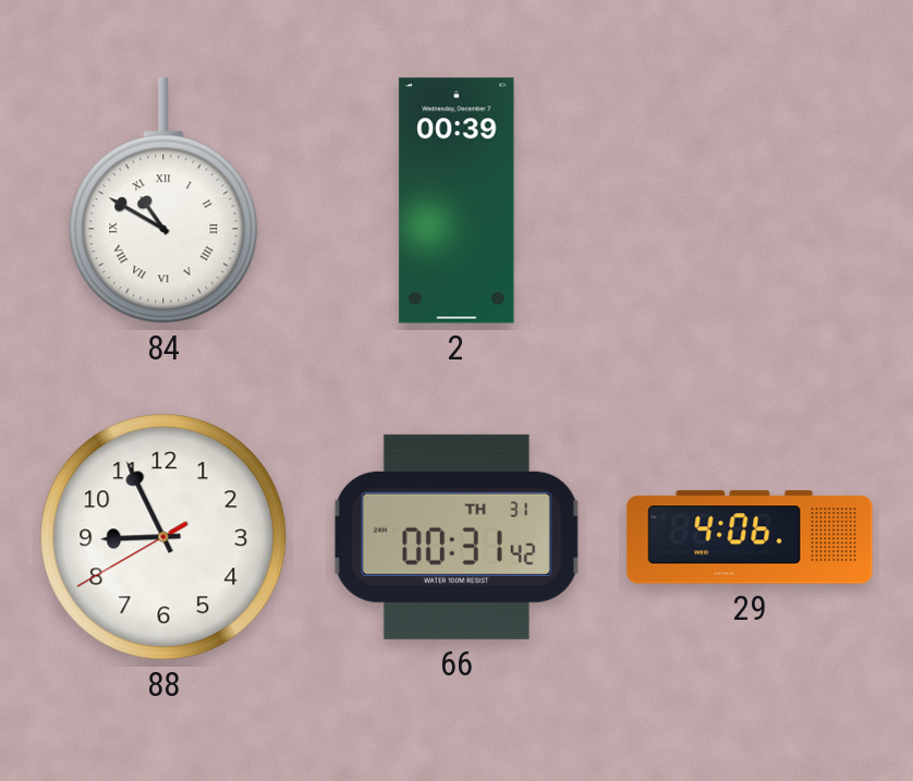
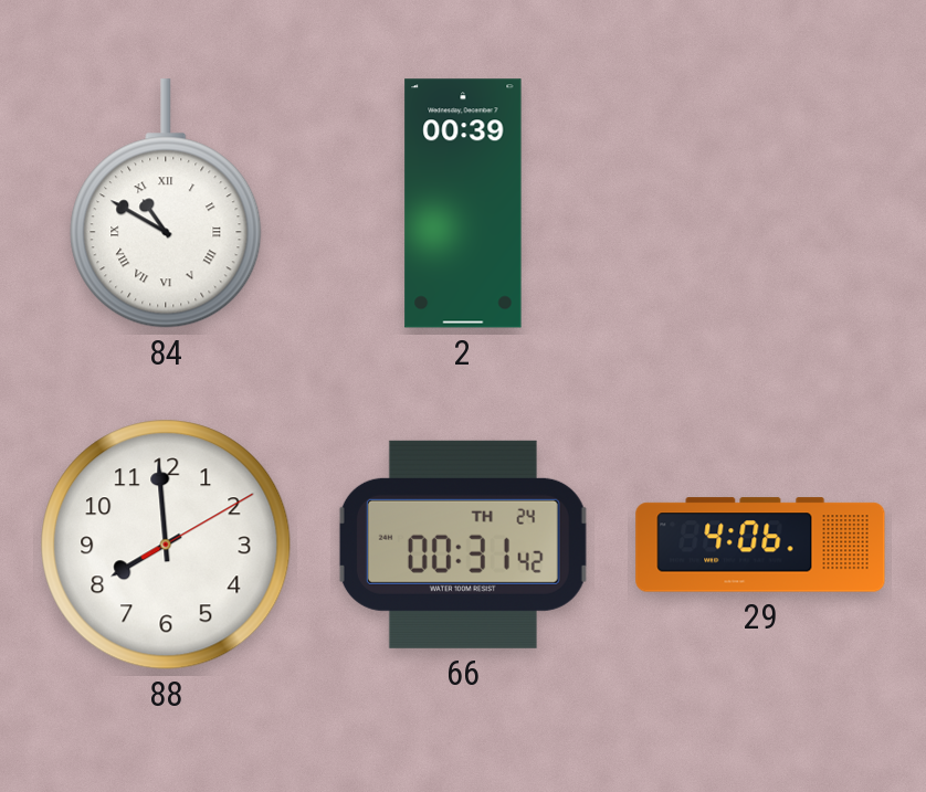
88: 8:55 -> 7:59 (166, 545)
66 date: TH 31 -> TH 24 (463, 545)
